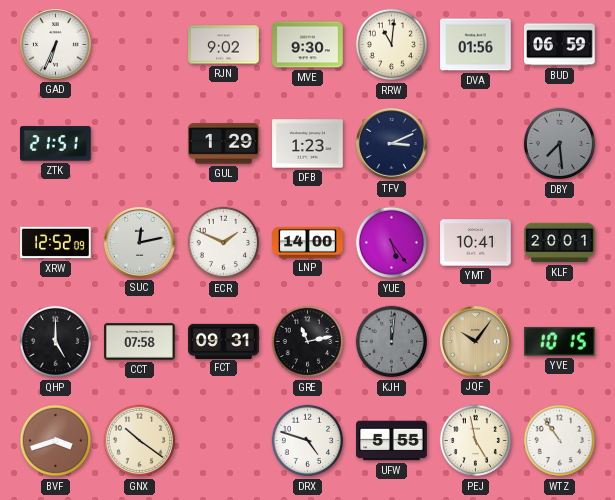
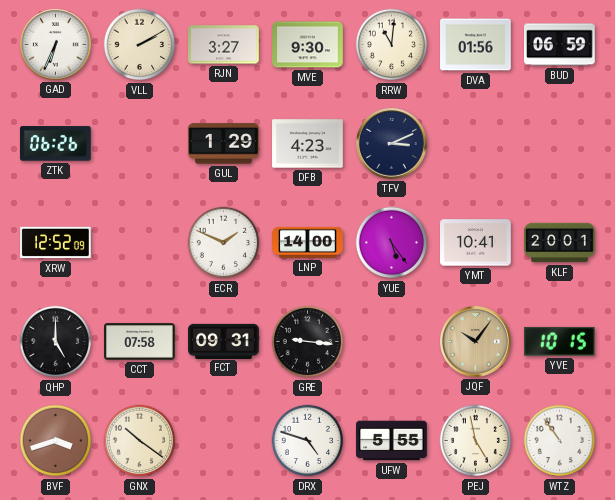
VLL: none -> 2:10 (140, 45)
RJN: 9:02 -> 3:27 (224, 45)
ZTK: 21:51 -> 06:26 (56, 144)
DFB: 1:23 -> 4:23 (308, 144)
DBY: 7:29 -> none (560, 144)
SUC: 12:13 -> none (140, 243)
GRE: 11:13 -> 9:16 (308, 342)
KJH: 12:01 -> none (392, 342)
